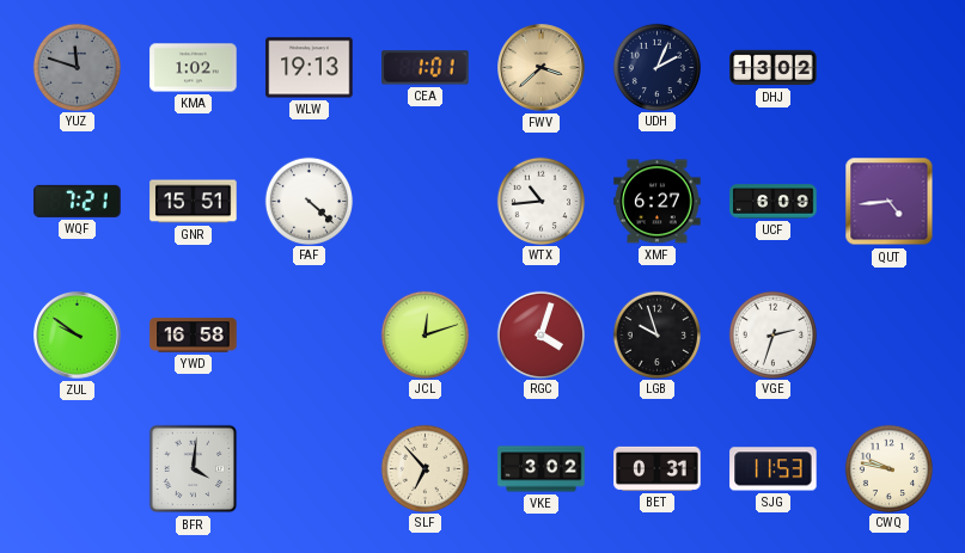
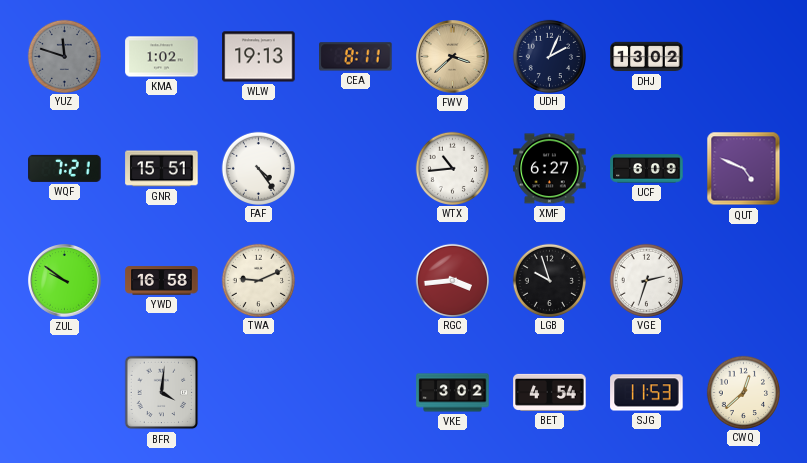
CEA: 1:01 -> 8:11 (356, 57)
FAF: 4:22 -> 4:24 (258, 168)
QUT: 4:44 -> 4:49 (744, 169)
TWA: none -> 9:11 (258, 280)
JCL: 12:12 -> none (425, 334)
RGC: 4:03 -> 3:44 (452, 280)
SLF: 6:53 -> none (425, 468)
BET: 0:31 -> 4:54 (550, 392)
CWQ: 9:47 -> 12:38 (743, 392)
